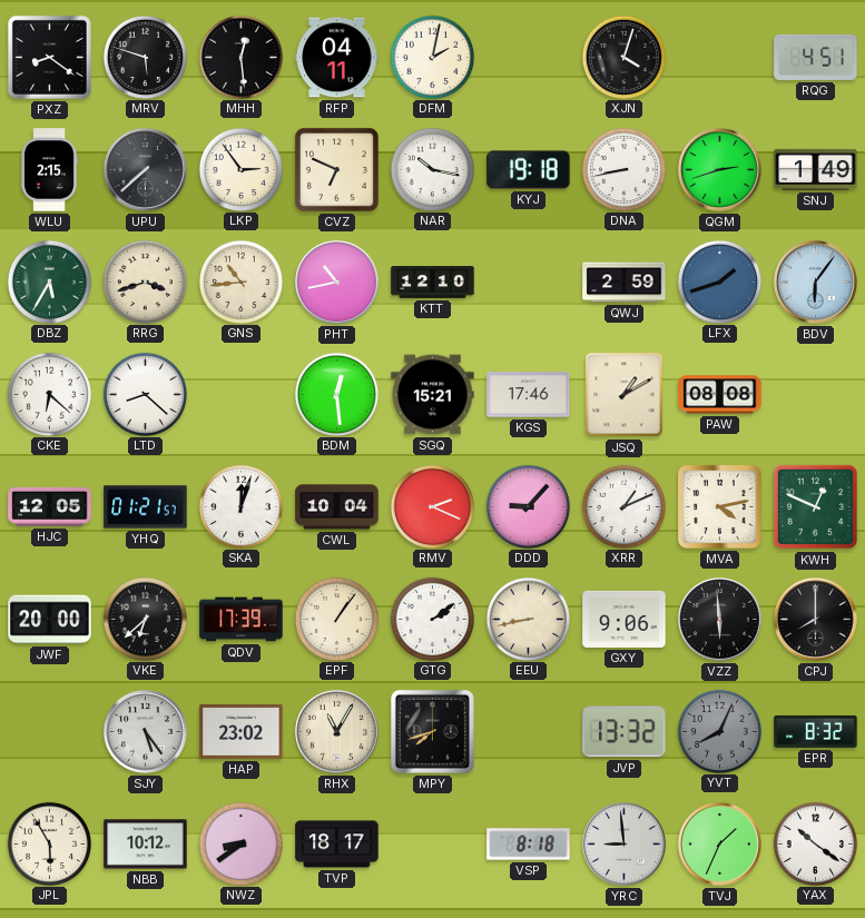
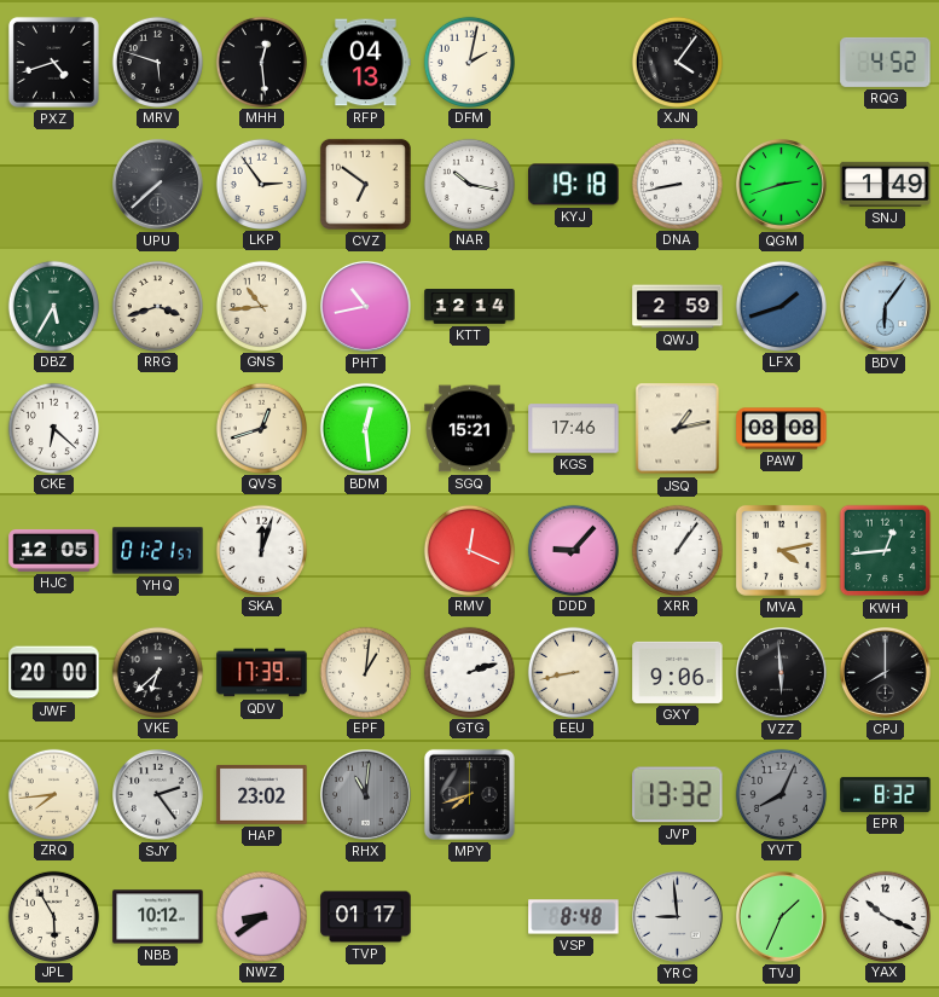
PXZ: 8:21 -> 4:42 (53, 62)
RFP: 04:11 -> 04:13 (366, 63)
XJN: 4:03 -> 4:06 (677, 62)
RQG: 4:51 -> 4:52 (886, 62)
WLU: 2:15 -> none (49, 170)
CVZ: 6:49 -> 6:51 (365, 184)
KTT: 12:10 -> 12:14 (470, 307)
LTD: 8:22 -> none (145, 394)
QVS: none -> 12:42 (261, 428)
JSQ: 1:10 -> 1:13 (678, 429)
CWL: 10:04 -> none (337, 507)
RMV: 2:19 -> 12:19 (469, 550)
XRR: 1:11 -> 1:06 (677, 550)
KWH: 12:49 -> 12:44 (886, 551)
EPF: 1:06 -> 1:01 (365, 672)
GTG: 2:09 -> 2:12 (469, 672)
ZRQ: none -> 7:44 (53, 794)
SJY: 5:24 -> 2:24 (158, 795)
RHX: 11:05 -> 11:01 (366, 795)
RHX dial: cream -> grey (366, 795)
TVP: 18:17 -> 01:17 (366, 917)
VSP: 8:18 -> 8:48 (574, 917)
YAX: 10:21 -> 10:19 (885, 916)
